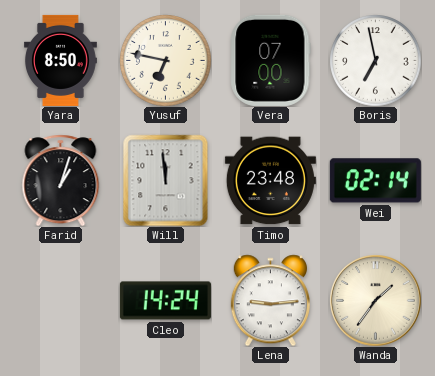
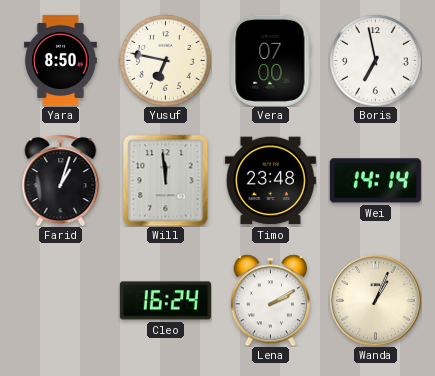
Wei: 02:14 -> 14:14 (375, 181)
Cleo: 14:24 -> 16:24 (165, 301)
Lena: 9:14 -> 2:10 (270, 300)
Wanda: 1:36 -> 1:04 (376, 301)
